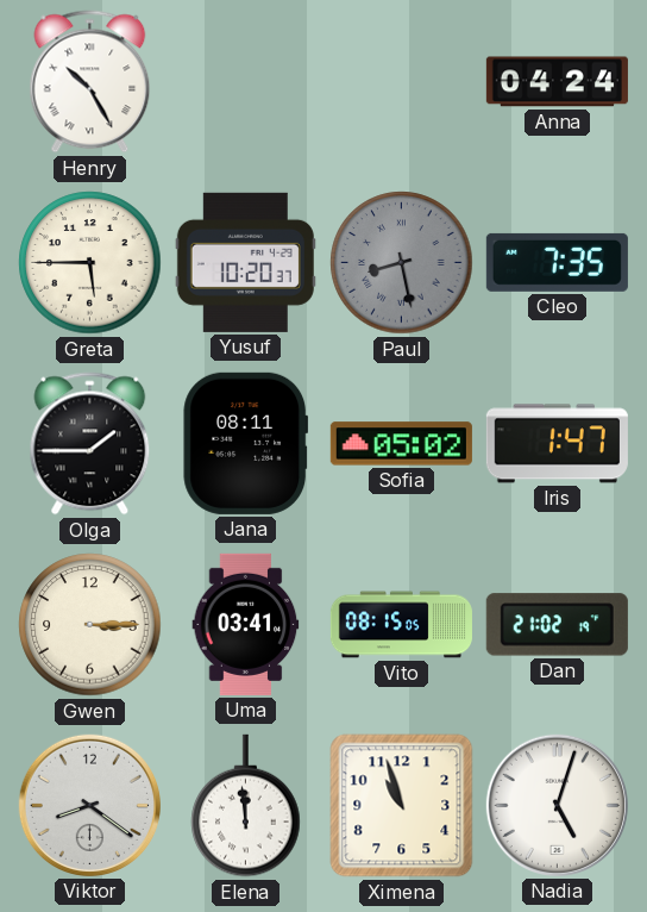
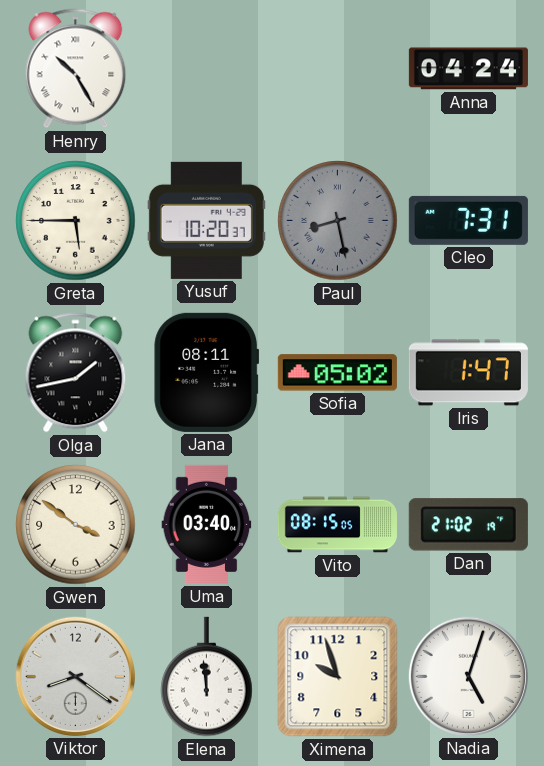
Cleo: 7:35 -> 7:31 (468, 220)
Olga: 1:45 -> 1:43 (76, 373)
Gwen: 3:15 -> 3:51 (76, 525)
Uma: 03:41 -> 03:40 (207, 524)
Ximena: 10:57 -> 9:57 (338, 677)
